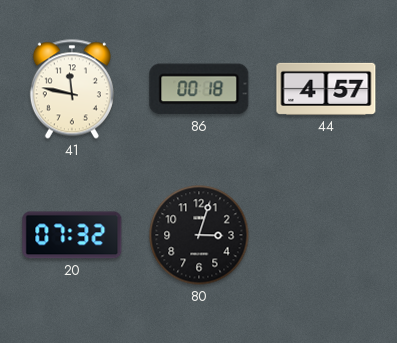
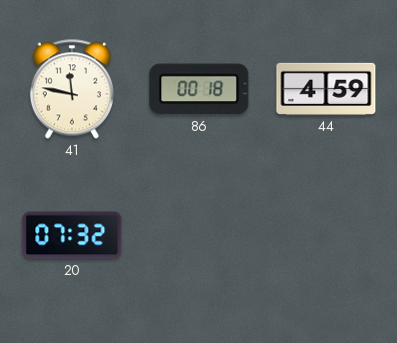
44: 4:57 -> 4:59 (326, 89)
80: 3:03 -> none (199, 235)
